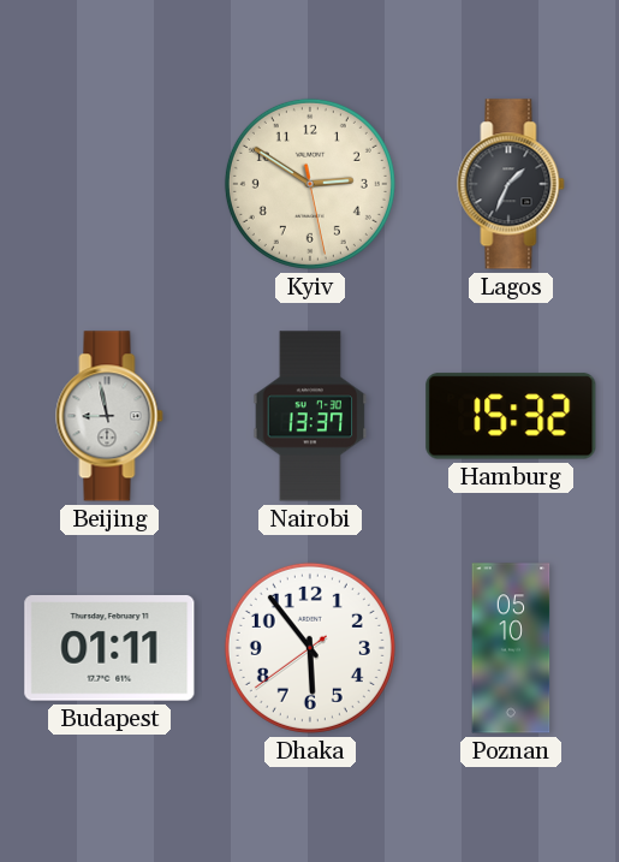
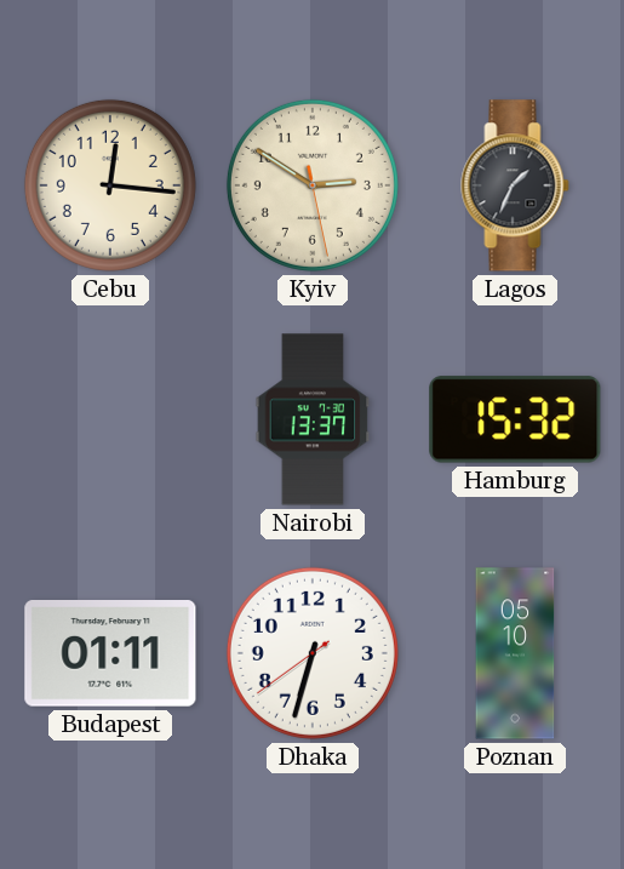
Cebu: none -> 12:16 (110, 185)
Beijing: 8:58 -> none (109, 416)
Dhaka: 5:53 -> 6:32 (313, 653)
